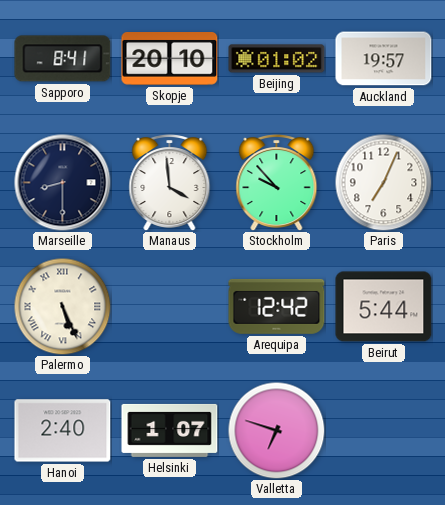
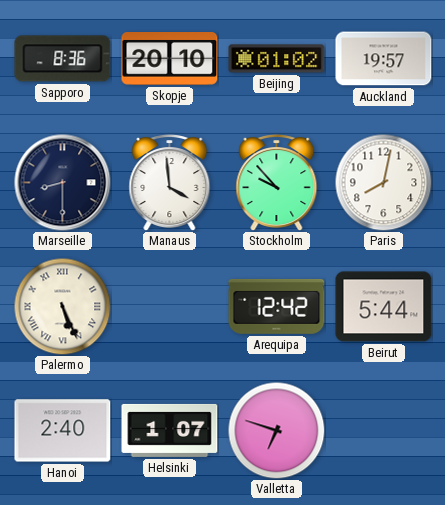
Sapporo: 8:41 -> 8:36 (63, 59)
Paris: 7:04 -> 8:02 (383, 182)
